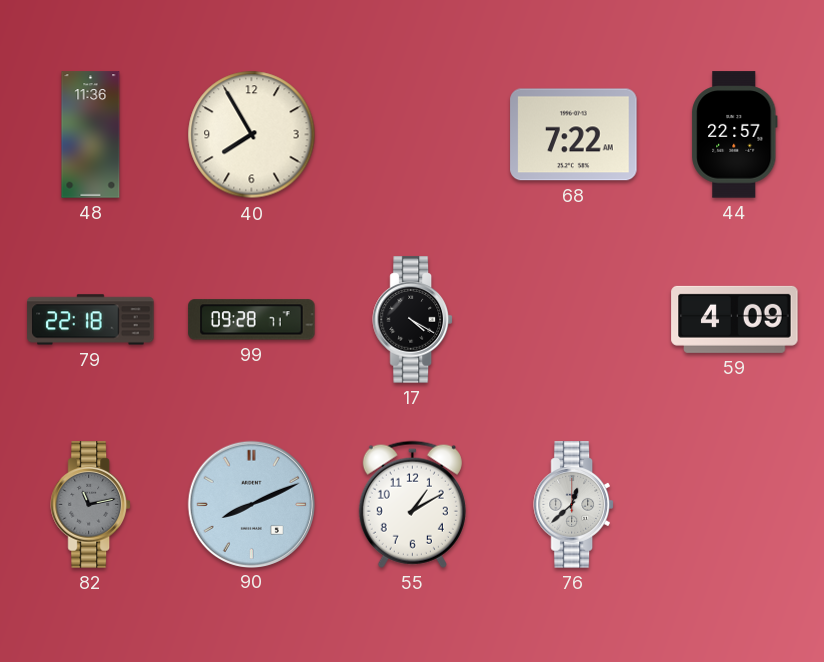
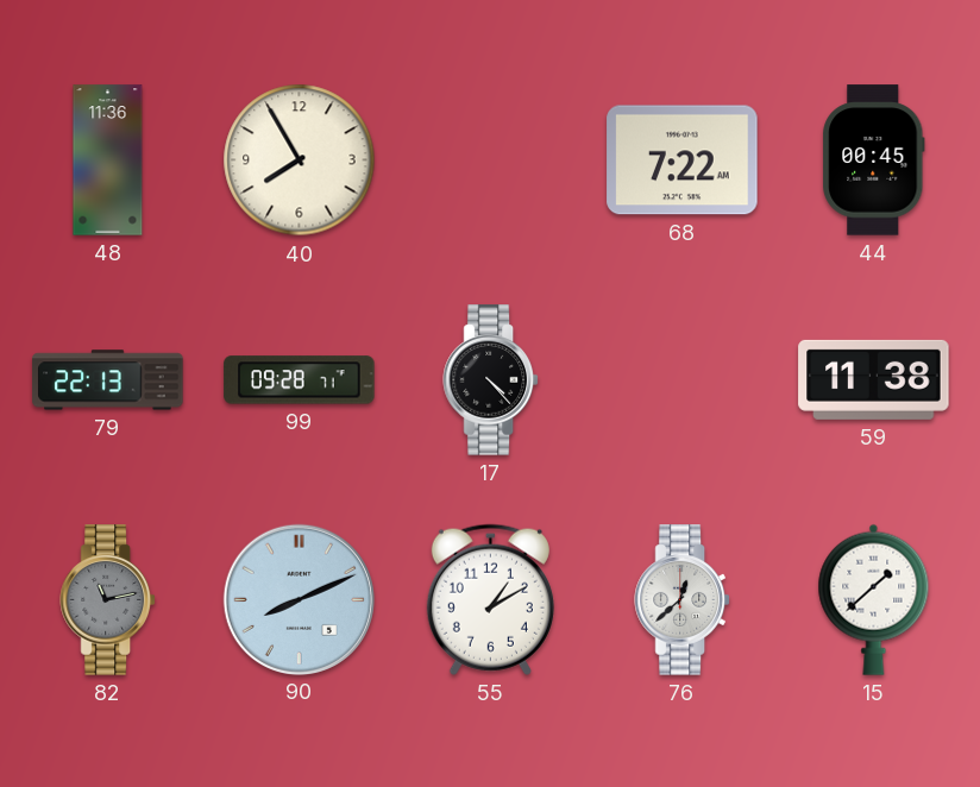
44: 22:57 -> 00:45 (874, 160)
79: 22:18 -> 22:13 (108, 380)
17: 4:20 -> 4:23 (490, 380)
59: 4:09 -> 11:38 (874, 379)
15: none -> 1:38 (874, 599)
